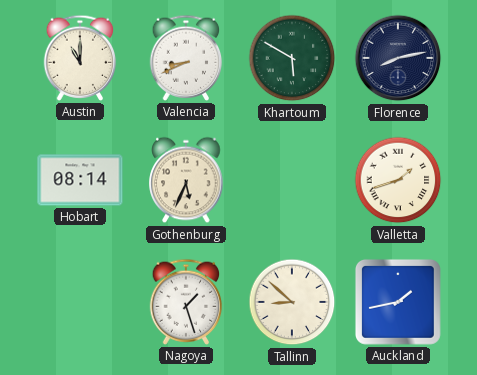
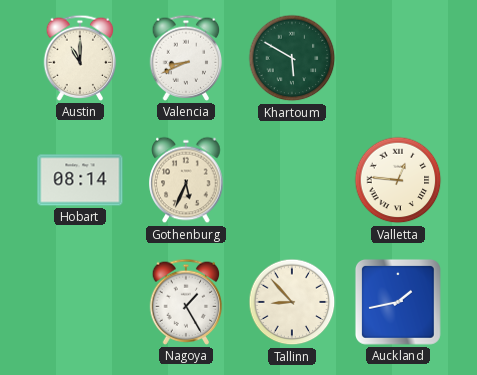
Florence: 8:13 -> none (398, 58)
Valletta: 1:42 -> 12:46 (398, 180)
Nagoya: 1:27 -> 1:25 (186, 302)
Tallinn: 8:52 -> 8:53 (292, 302)
